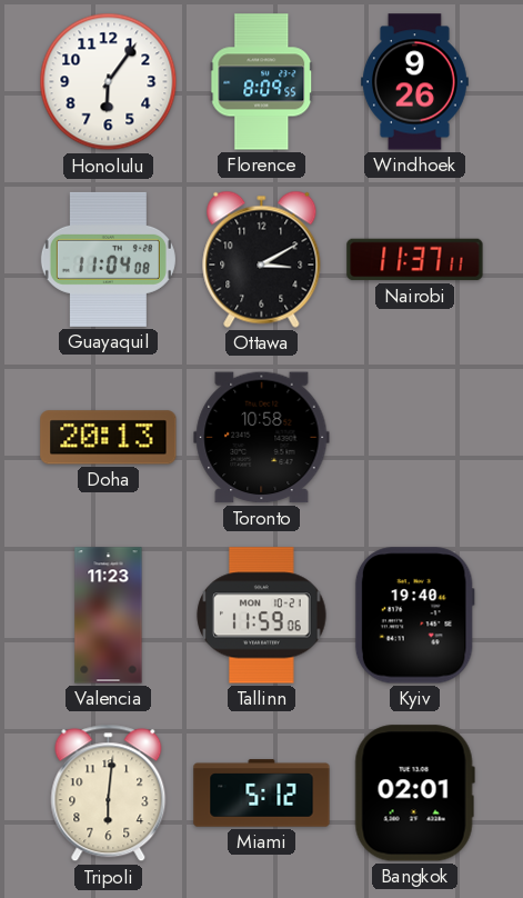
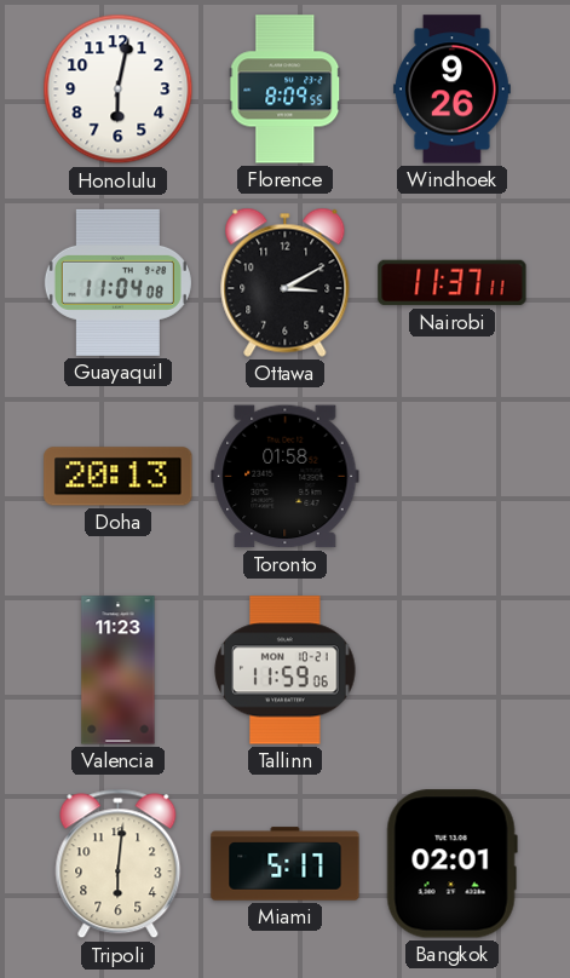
Honolulu: 6:06 -> 6:02 (119, 90)
Toronto: 10:58 -> 01:58 (286, 477)
Kyiv: 19:40 -> none (414, 616)
Miami: 5:12 -> 5:17 (286, 864)
